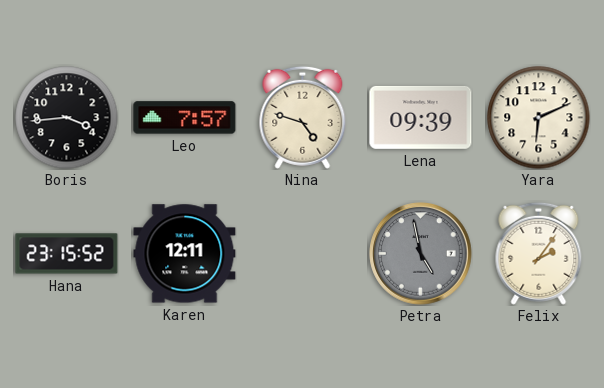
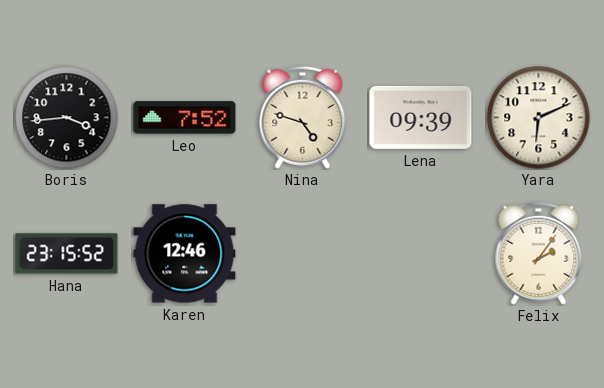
Leo: 7:57 -> 7:52 (185, 118)
Karen: 12:11 -> 12:46 (185, 254)
Petra: 4:58 -> none (421, 254)
